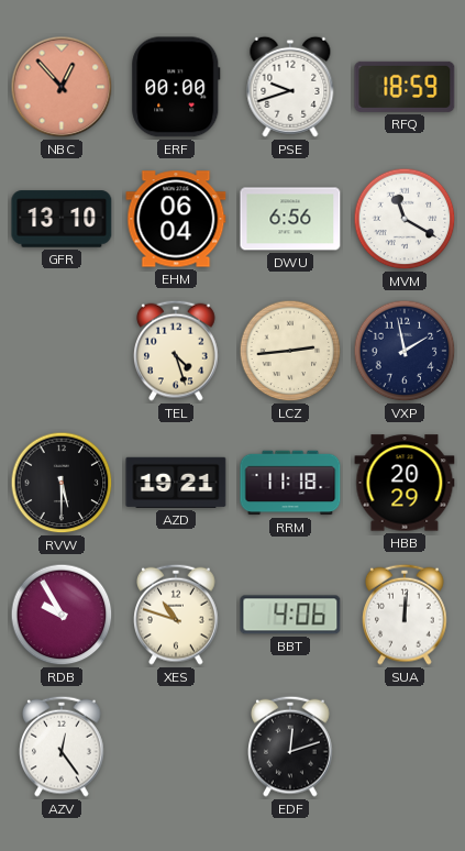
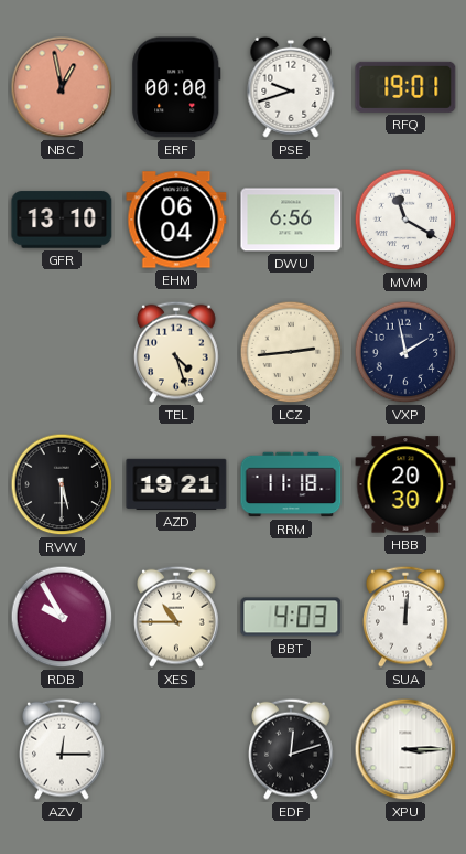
NBC: 12:53 -> 12:58 (62, 87)
RFQ: 18:59 -> 19:01 (405, 87)
HBB: 20:29 -> 20:30 (405, 484)
XES: 10:48 -> 10:45 (177, 617)
BBT: 4:06 -> 4:03 (291, 617)
AZV: 12:24 -> 12:15 (63, 749)
XPU: none -> 3:15 (405, 749)
